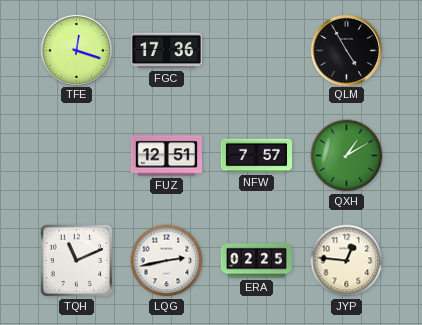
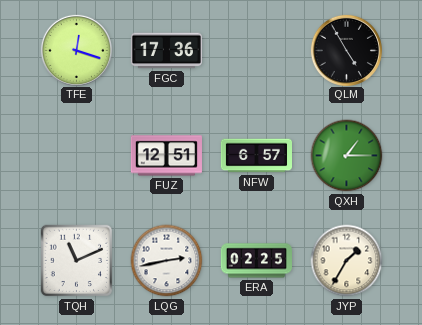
NFW: 7:57 -> 6:57 (256, 156)
QXH: 1:10 -> 1:15 (347, 156)
JYP: 12:46 -> 1:35 (347, 261)
